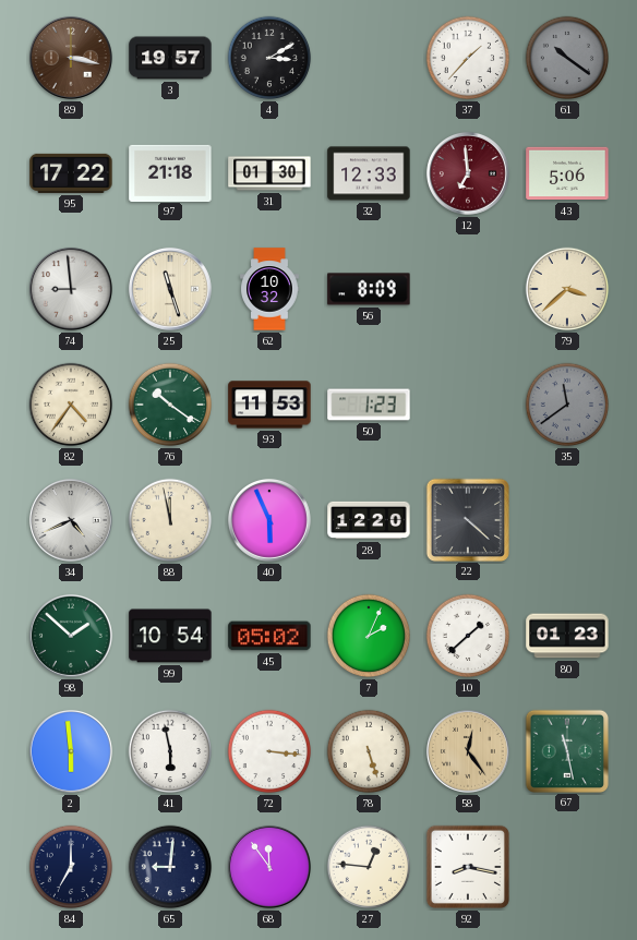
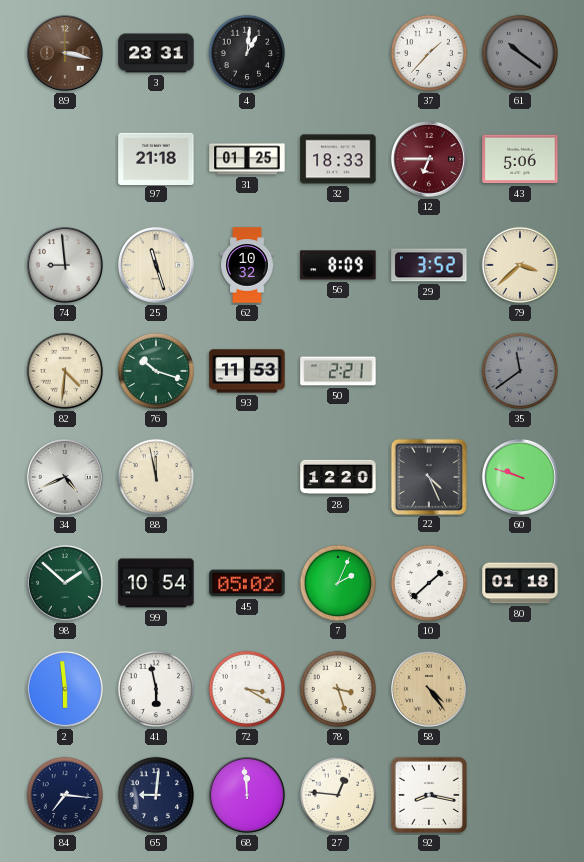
3: 19:57 -> 23:31 (156, 53)
4: 3:10 -> 1:01 (247, 53)
95: 17:22 -> none (71, 173)
31: 01:30 -> 01:25 (247, 159)
32: 12:33 -> 18:33 (338, 159)
12: 6:59 -> 6:45 (429, 159)
29: none -> 3:52 (429, 265)
82: 4:36 -> 4:31 (65, 371)
76: 10:21 -> 10:18 (156, 371)
50: 1:23 -> 2:21 (338, 371)
40: 5:56 -> none (269, 520)
22: 4:22 -> 4:26 (428, 476)
60: none -> 9:48 (520, 477)
80: 01:23 -> 01:18 (520, 583)
72: 3:16 -> 3:20 (247, 689)
78: 5:27 -> 3:27 (338, 689)
58: 12:24 -> 4:24 (429, 689)
67: 11:28 -> none (566, 750)
84: 7:00 -> 7:16 (65, 795)
68: 11:54 -> 11:59 (247, 795)
